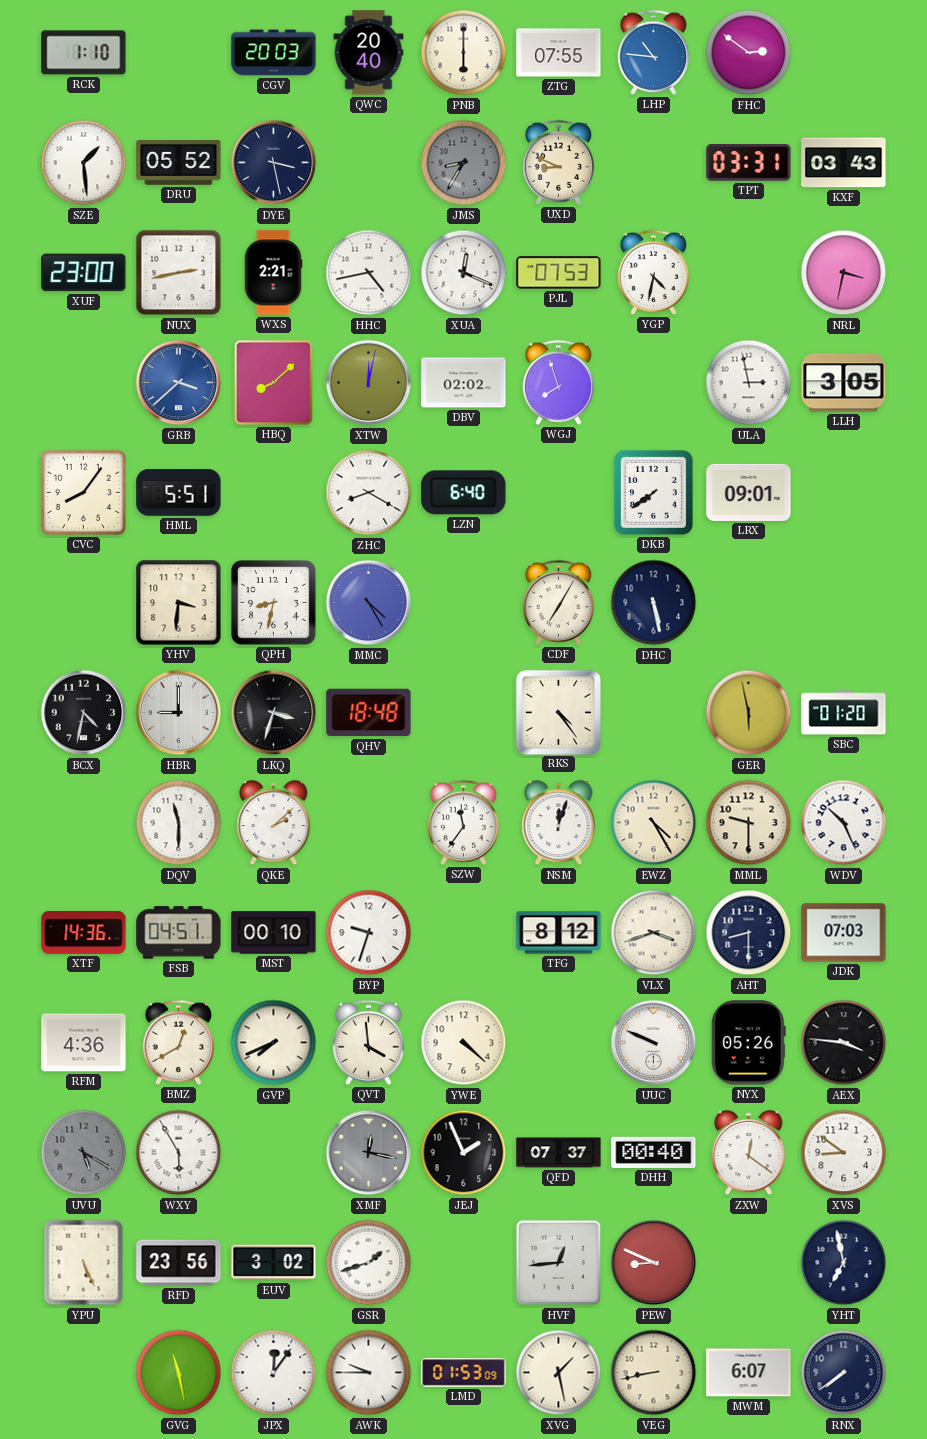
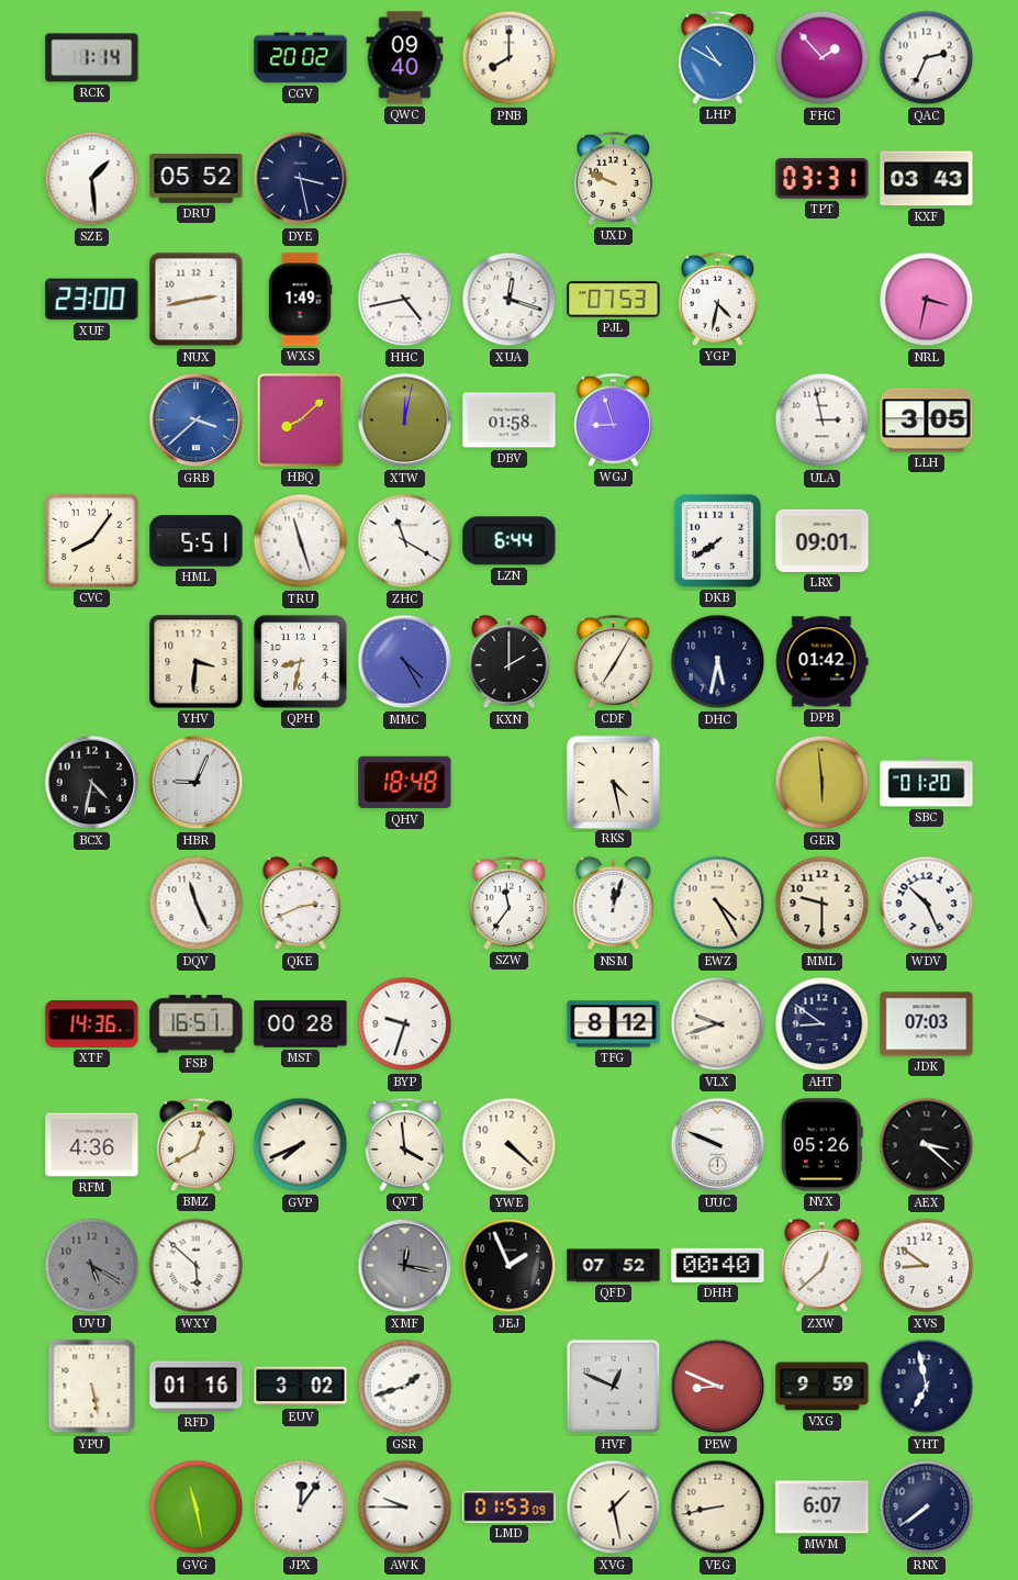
RCK: 1:10 -> 1:14 (92, 58)
CGV: 20:03 -> 20:02 (301, 58)
QWC: 20:40 -> 09:40 (405, 58)
PNB: 6:00 -> 8:00 (510, 58)
ZTG: 07:55 -> none (559, 53)
LHP: 10:46 -> 10:50 (718, 57)
FHC: 2:51 -> 1:53 (823, 58)
QAC: none -> 2:34 (927, 58)
JMS: 8:35 -> none (464, 163)
UXD: 8:49 -> 9:49 (614, 178)
WXS: 2:21 -> 1:49 (300, 300)
XUA: 12:19 -> 12:18 (510, 300)
DBV: 02:02 -> 01:58 (510, 421)
WGJ: 7:57 -> 8:57 (614, 419)
TRU: none -> 11:27 (301, 541)
ZHC: 8:20 -> 11:20 (405, 541)
LZN: 6:40 -> 6:44 (510, 541)
KXN: none -> 2:00 (510, 662)
DHC: 5:28 -> 5:32 (718, 662)
DPB: none -> 01:42 (821, 662)
HBR: 9:00 -> 9:04 (197, 783)
LKQ: 3:33 -> none (274, 713)
RKS: 4:24 -> 4:28 (613, 782)
GER: 5:58 -> 5:59 (823, 783)
DQV: 11:30 -> 11:26 (197, 904)
QKE: 2:08 -> 2:41 (301, 904)
FSB: 04:51 -> 16:51 (197, 1024)
MST: 00:10 -> 00:28 (301, 1024)
VLX: 3:42 -> 9:42 (718, 1024)
AHT: 8:30 -> 8:51 (823, 1024)
AEX: 3:46 -> 3:22 (927, 1145)
WXY: 5:55 -> 5:52 (197, 1266)
QFD: 07:37 -> 07:52 (614, 1266)
ZXW: 12:21 -> 12:38 (823, 1266)
YPU: 5:26 -> 5:28 (92, 1387)
RFD: 23:56 -> 01:16 (197, 1387)
HVF: 12:44 -> 12:49 (614, 1387)
VXG: none -> 9:59 (823, 1387)
